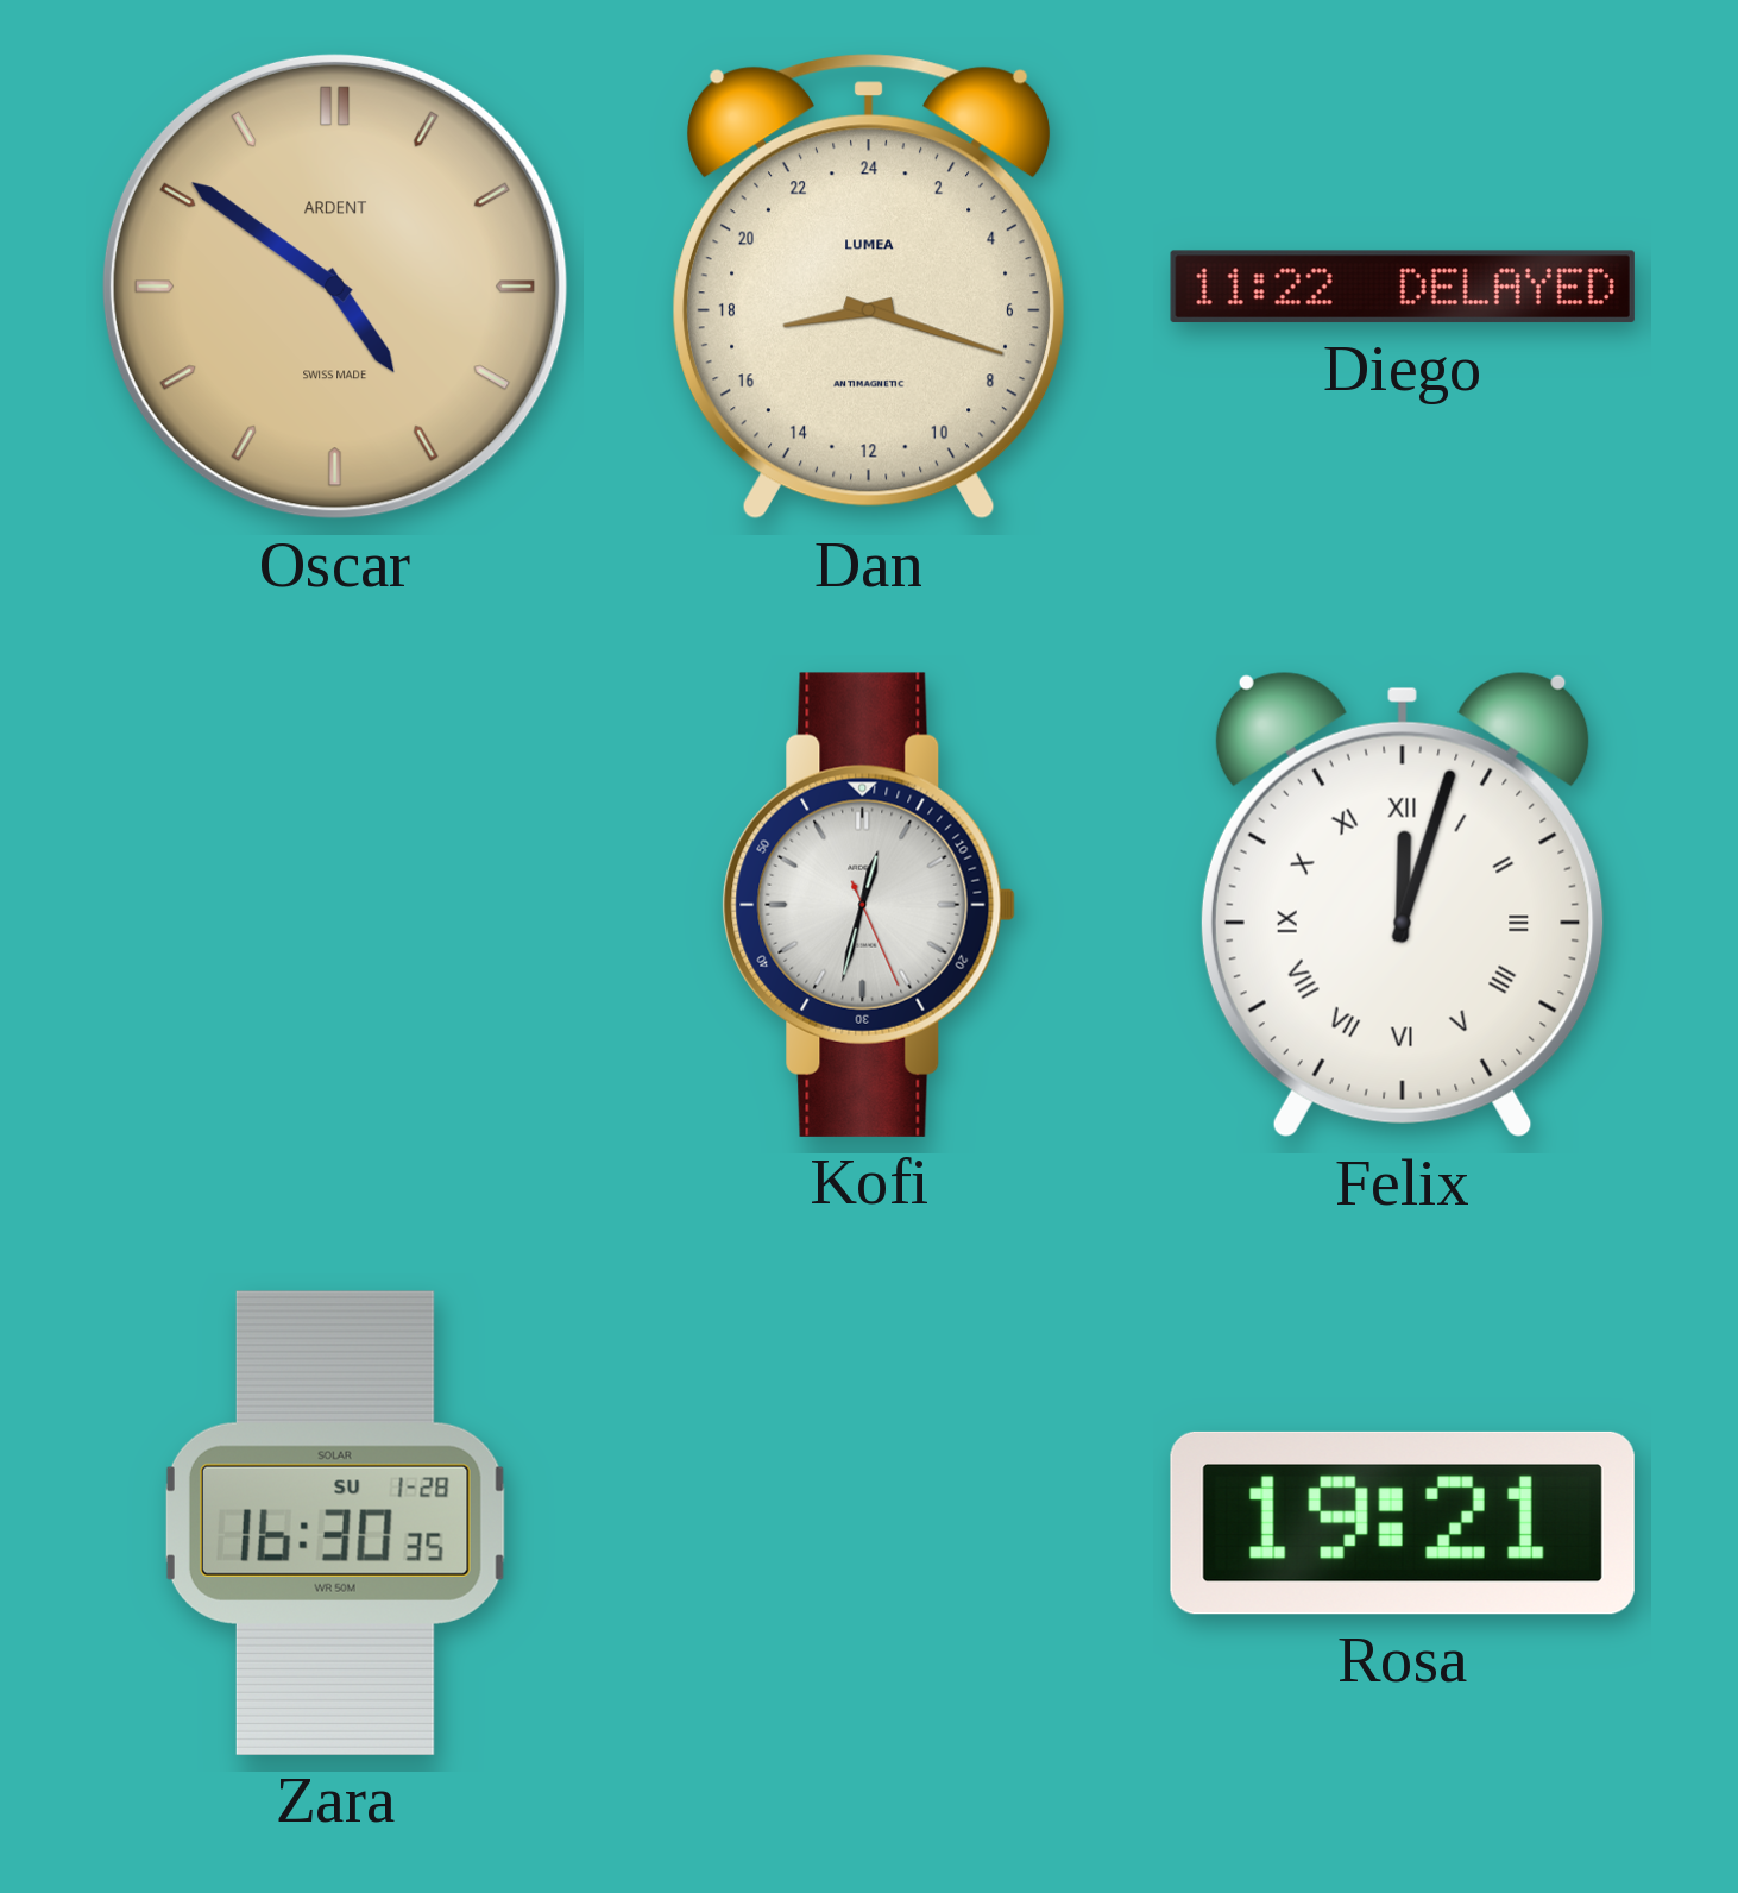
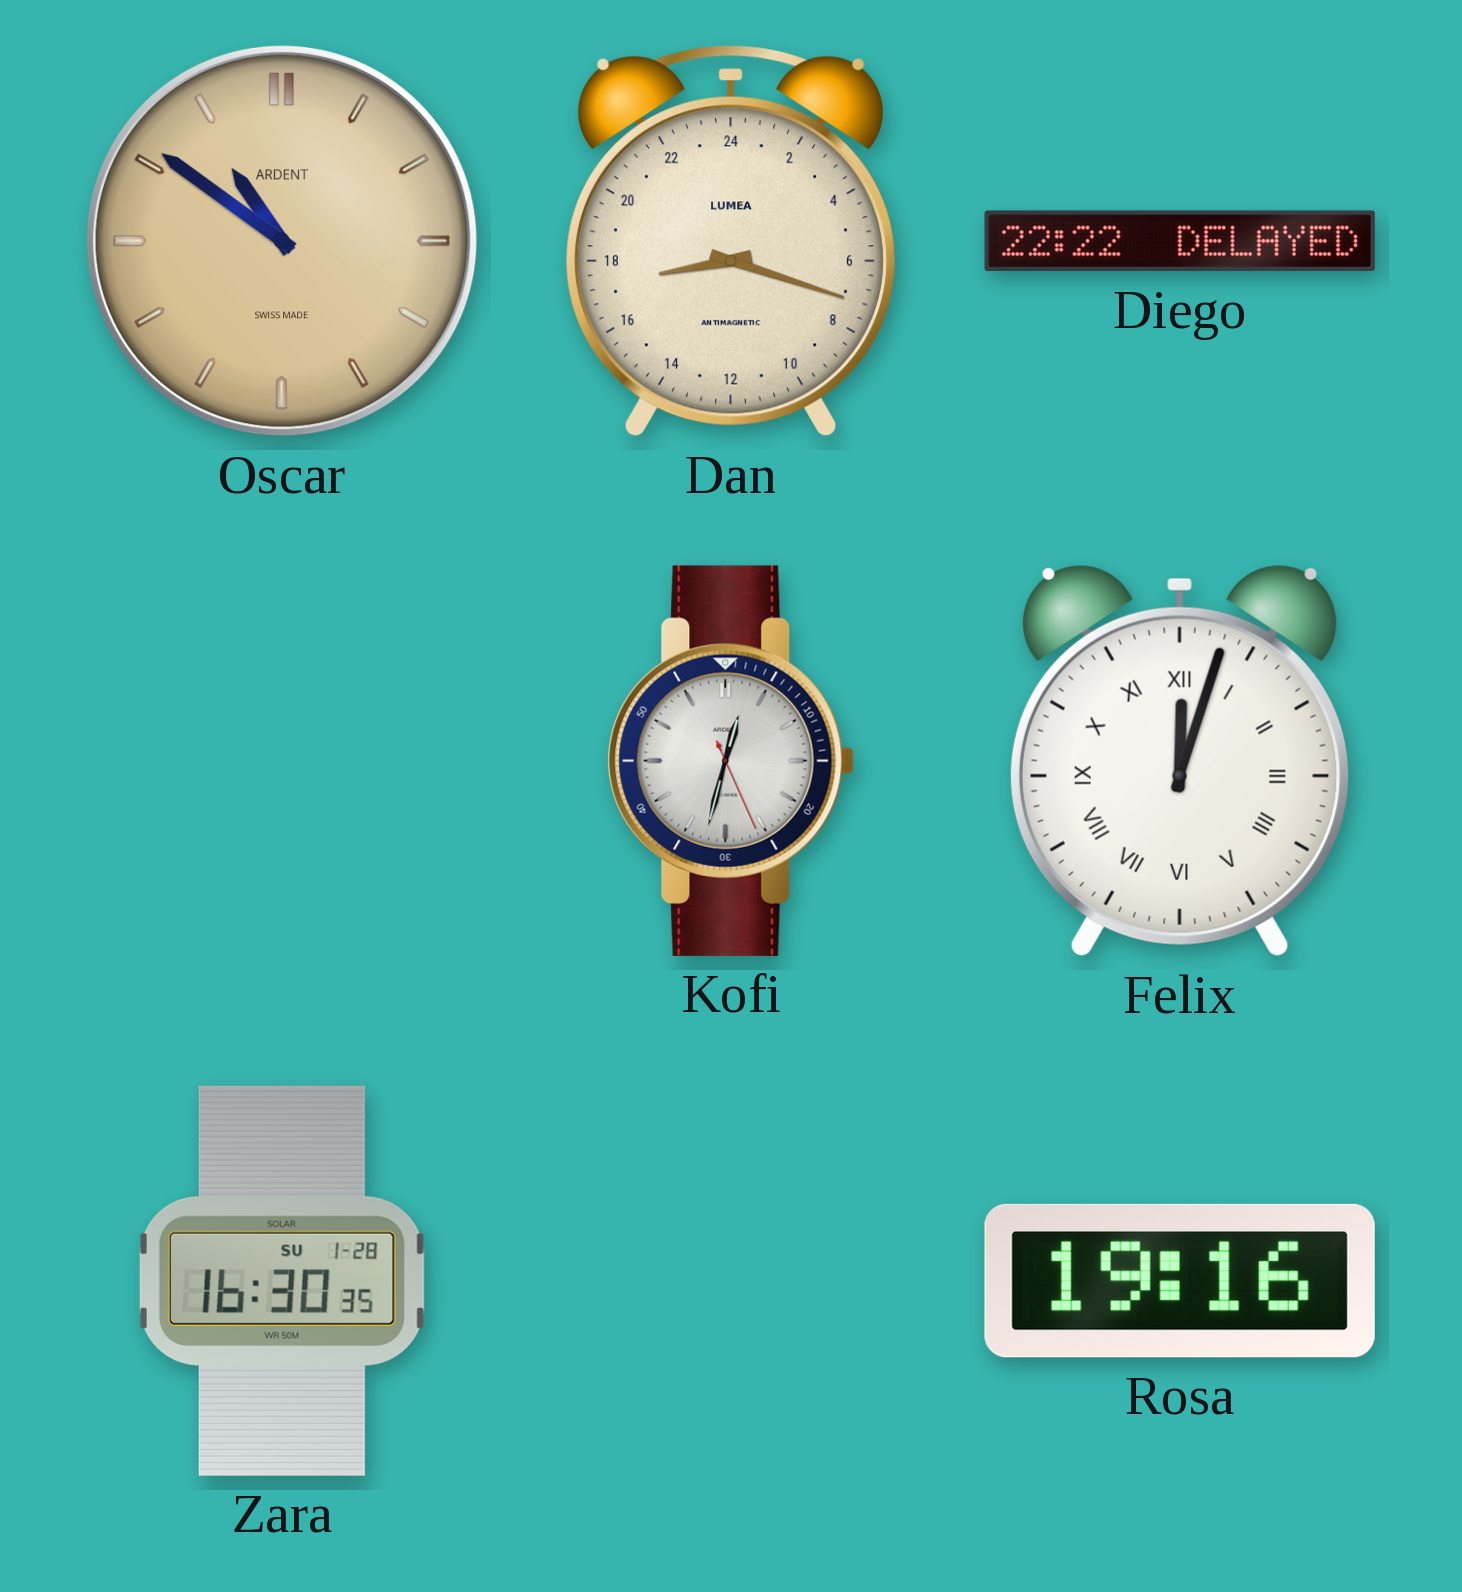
Oscar: 4:51 -> 10:51 (282, 241)
Diego: 11:22 -> 22:22 (1180, 241)
Rosa: 19:21 -> 19:16 (1180, 1281)
